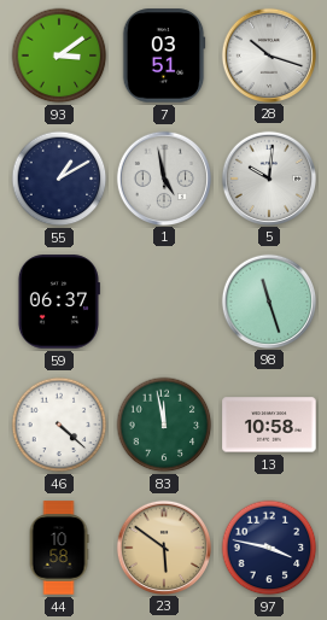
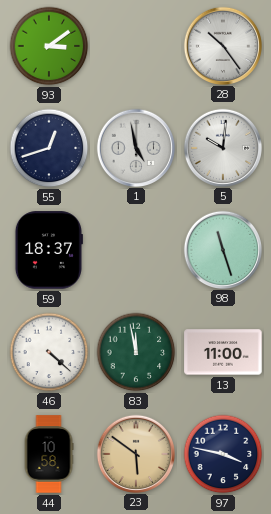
7: 03:51 -> none (164, 55)
28: 10:18 -> 10:24 (222, 45)
55: 1:10 -> 12:42 (49, 148)
59: 06:37 -> 18:37 (48, 250)
13: 10:58 -> 11:00 (223, 352)
